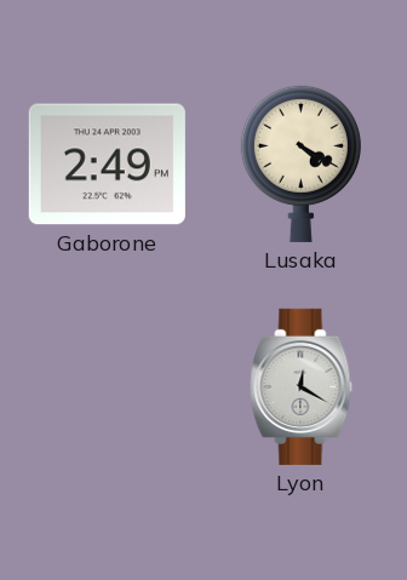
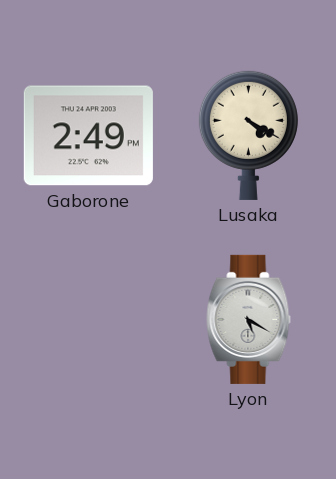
Lyon: 12:20 -> 5:20 (249, 319)
